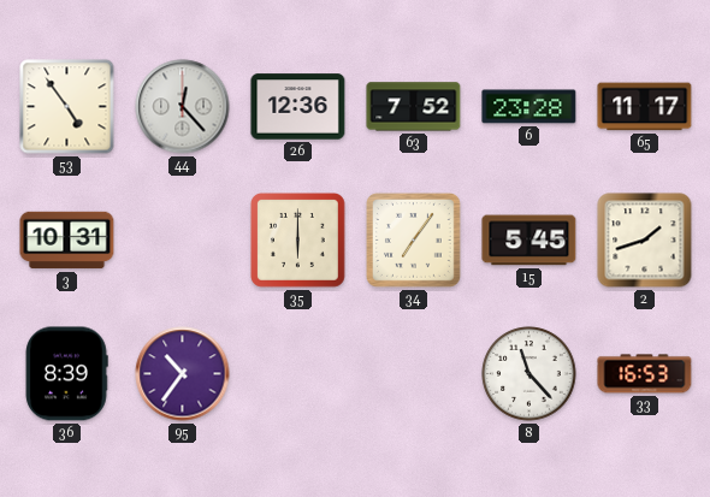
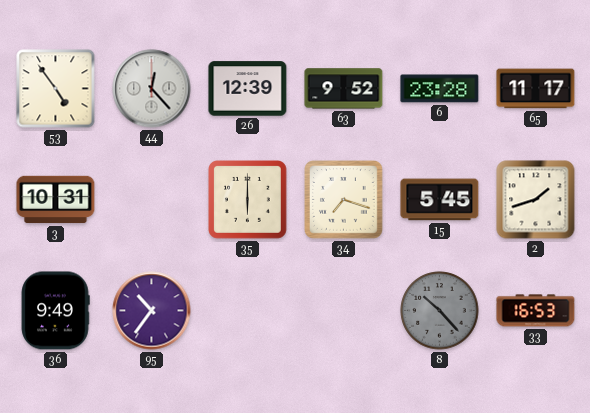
26: 12:36 -> 12:39 (248, 89)
63: 7:52 -> 9:52 (344, 89)
34: 7:06 -> 7:18 (344, 200)
36: 8:39 -> 9:49 (55, 311)
8: 11:23 -> 10:23 (440, 311)
8 dial: white -> grey (440, 311)
